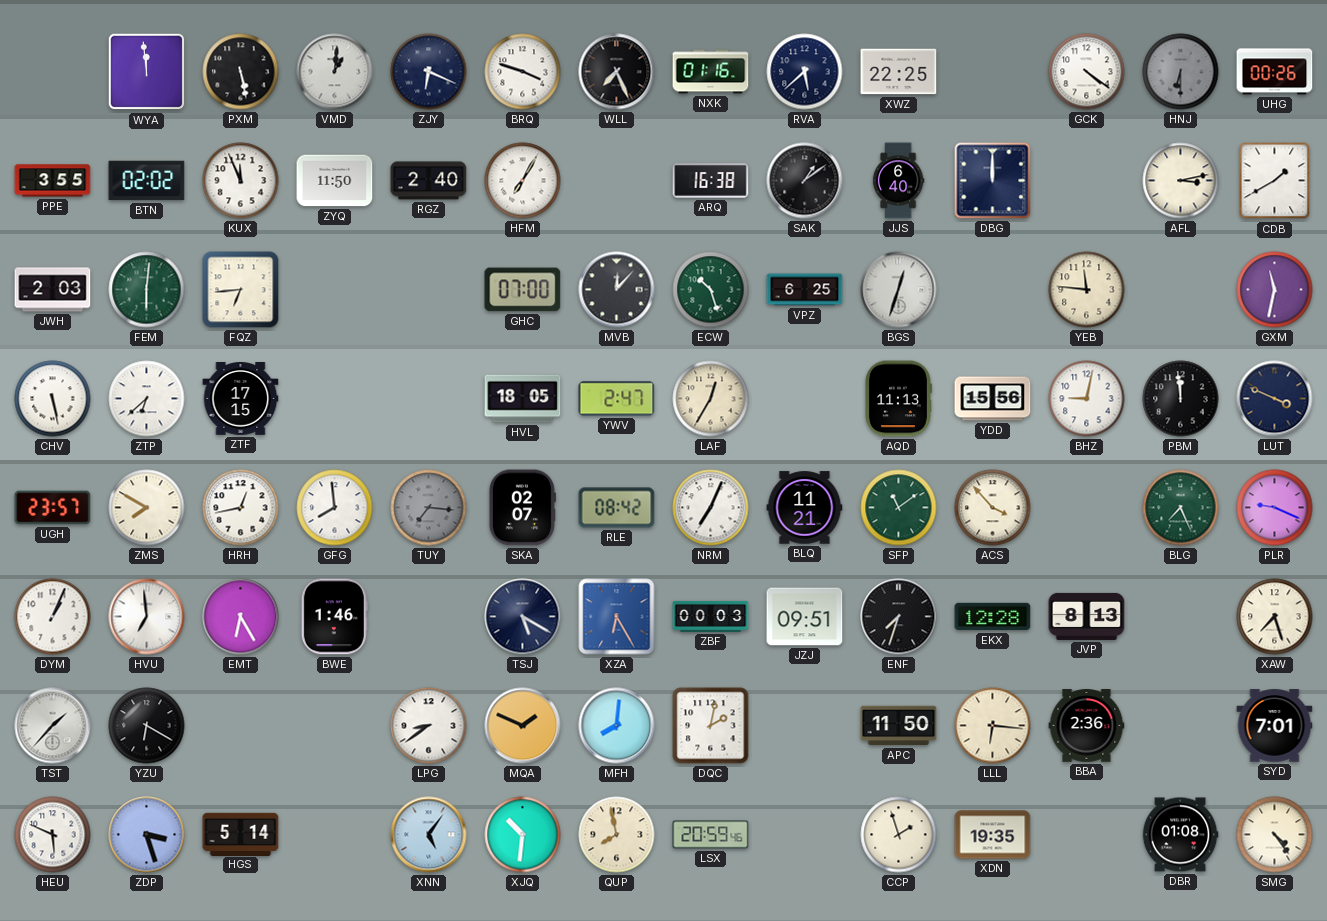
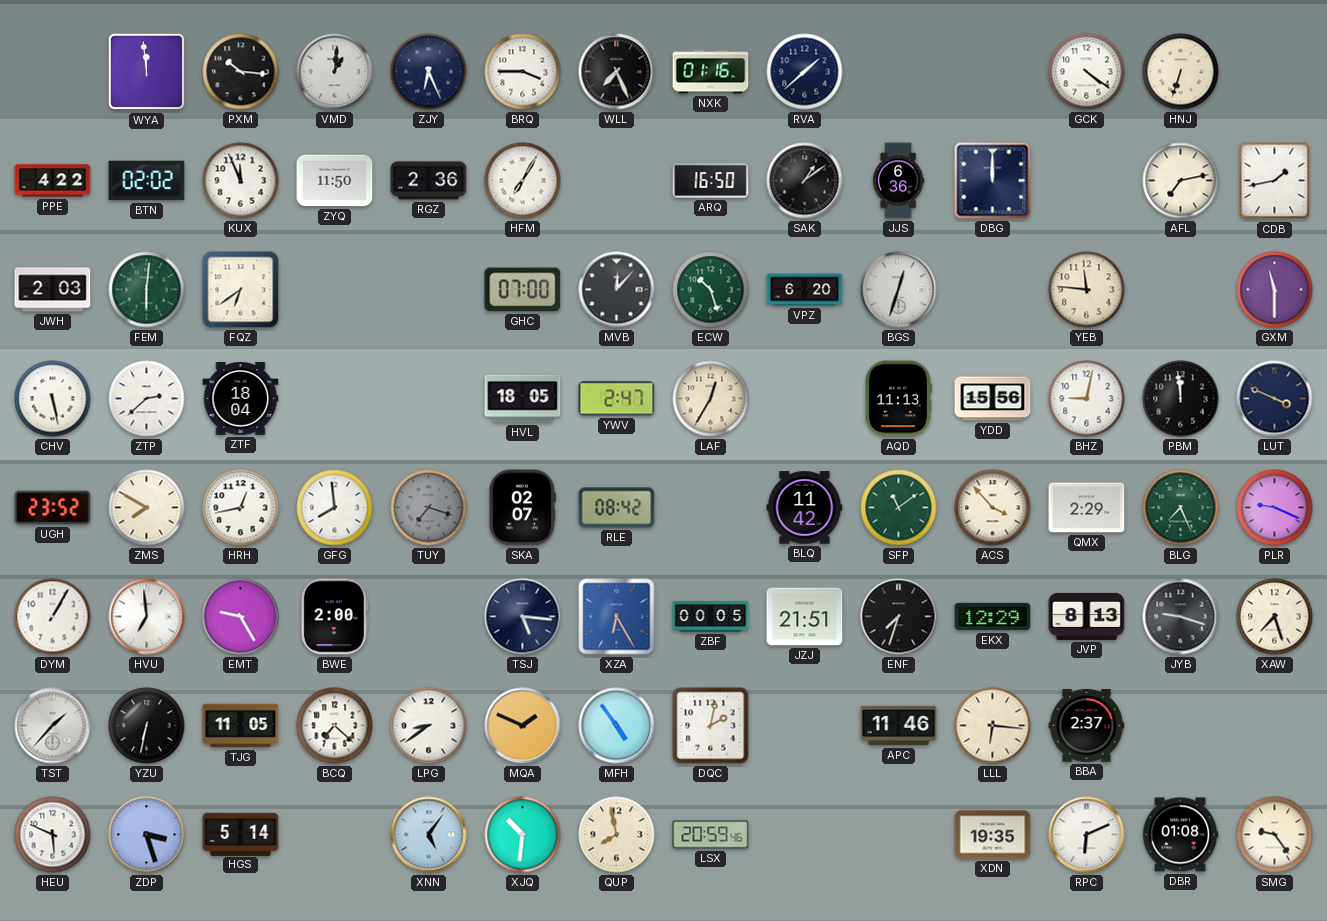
PXM: 5:28 -> 10:16 (241, 72)
ZJY: 6:19 -> 6:26 (429, 72)
BRQ: 3:48 -> 3:45 (523, 72)
RVA: 5:38 -> 1:38 (805, 72)
XWZ: 22:25 -> none (899, 72)
HNJ: 6:30 -> 6:33 (1181, 72)
HNJ dial: grey -> cream (1181, 72)
UHG: 00:26 -> none (1275, 72)
PPE: 3:55 -> 4:22 (53, 181)
RGZ: 2:40 -> 2:36 (429, 181)
ARQ: 16:38 -> 16:50 (711, 181)
JJS: 6:40 -> 6:36 (898, 181)
AFL: 3:13 -> 7:13 (1181, 181)
CDB: 1:40 -> 1:43 (1275, 181)
FQZ: 6:44 -> 6:39 (241, 290)
VPZ: 6:25 -> 6:20 (805, 290)
GXM: 11:32 -> 11:30 (1275, 290)
ZTP: 6:38 -> 2:38 (147, 399)
ZTF: 17:15 -> 18:04 (241, 399)
UGH: 23:57 -> 23:52 (53, 508)
TUY: 7:16 -> 7:18 (429, 508)
NRM: 7:04 -> none (711, 508)
BLQ: 11:21 -> 11:42 (805, 508)
QMX: none -> 2:29 (1087, 508)
DYM: 1:04 -> 1:05 (53, 617)
EMT: 6:25 -> 9:25 (241, 617)
BWE: 1:46 -> 2:00 (334, 617)
TSJ: 5:20 -> 5:16 (523, 617)
ZBF: 00:03 -> 00:05 (711, 616)
JZJ: 09:51 -> 21:51 (805, 617)
EKX: 12:28 -> 12:29 (993, 617)
JYB: none -> 9:18 (1181, 617)
YZU: 6:20 -> 6:32 (147, 726)
TJG: none -> 11:05 (241, 726)
BCQ: none -> 7:22 (335, 726)
MFH: 8:01 -> 4:54 (617, 726)
APC: 11:50 -> 11:46 (899, 726)
BBA: 2:36 -> 2:37 (1087, 726)
SYD: 7:01 -> none (1275, 726)
CCP: 1:57 -> none (899, 835)
RPC: none -> 6:11 (1087, 835)
SMG: 4:24 -> 9:24 (1275, 835)
